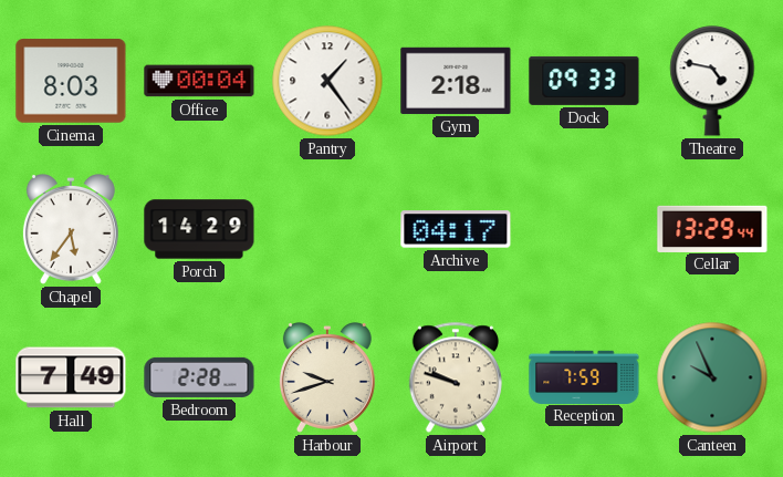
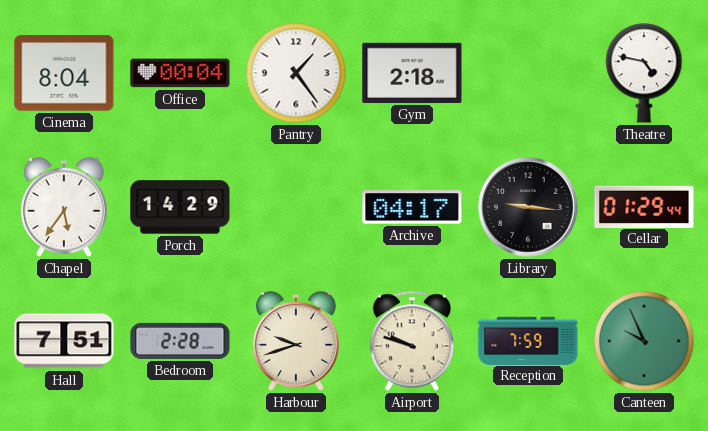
Cinema: 8:03 -> 8:04 (64, 73)
Dock: 09:33 -> none (584, 81)
Library: none -> 9:16 (528, 207)
Cellar: 13:29 -> 01:29 (644, 206)
Hall: 7:49 -> 7:51 (64, 341)
